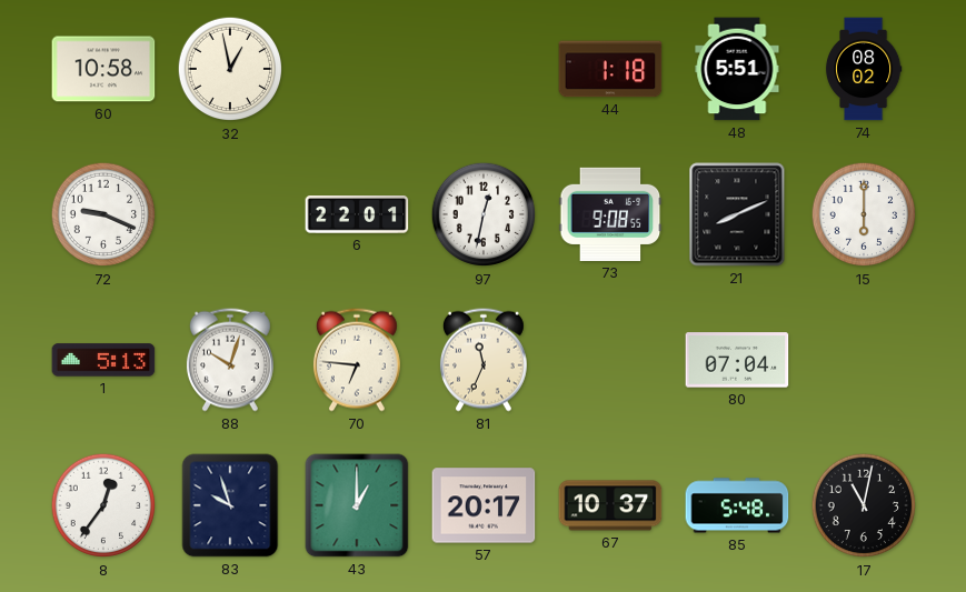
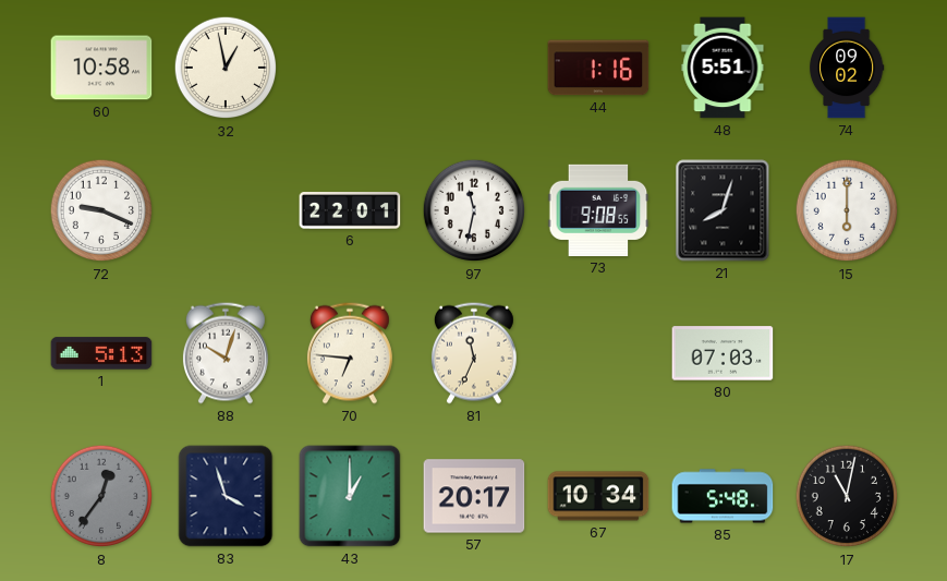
44: 1:18 -> 1:16 (598, 68)
74: 08:02 -> 09:02 (847, 68)
97: 12:32 -> 11:32 (474, 210)
21: 8:11 -> 8:03 (723, 210)
80: 07:04 -> 07:03 (723, 353)
8 dial: white -> grey (101, 496)
83: 9:57 -> 3:57 (226, 496)
67: 10:37 -> 10:34 (598, 496)
